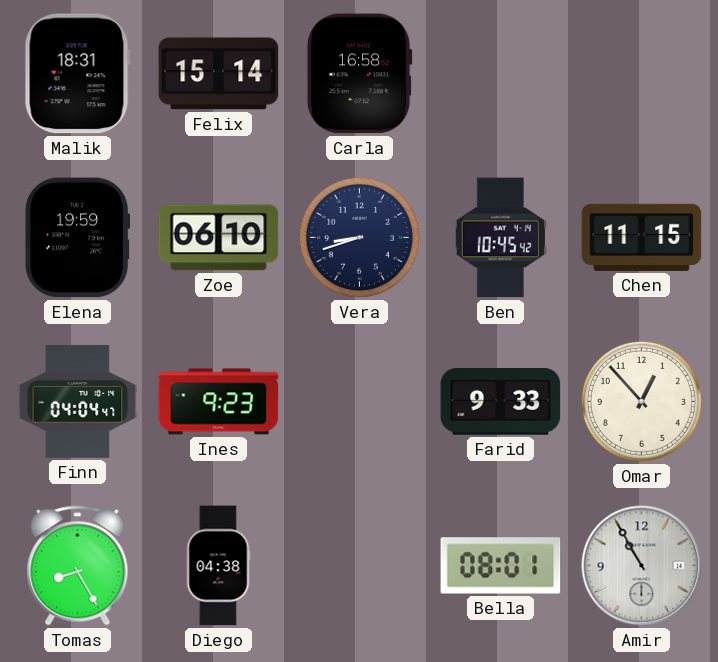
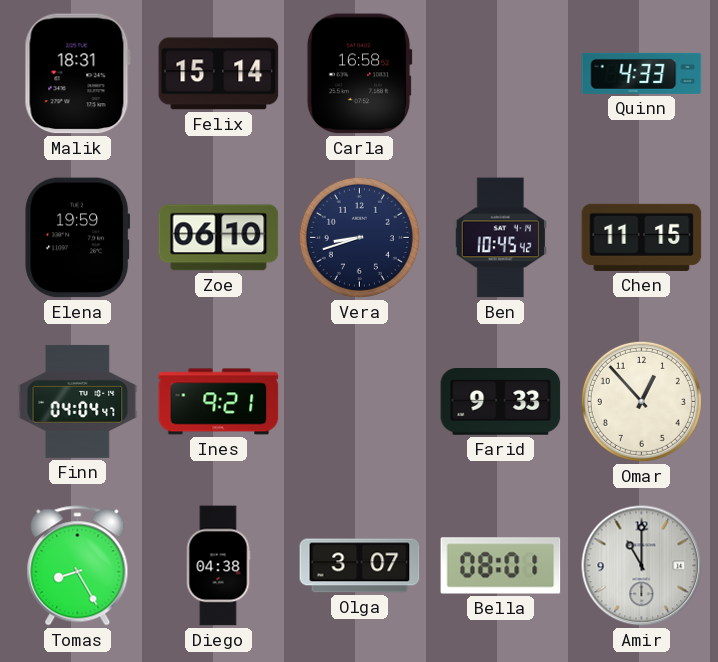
Quinn: none -> 4:33 (642, 73)
Ines: 9:23 -> 9:21 (219, 402)
Olga: none -> 3:07 (360, 566)
Amir: 10:55 -> 11:00 (642, 566)
